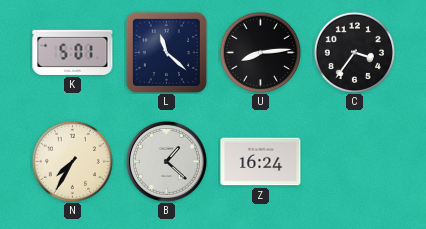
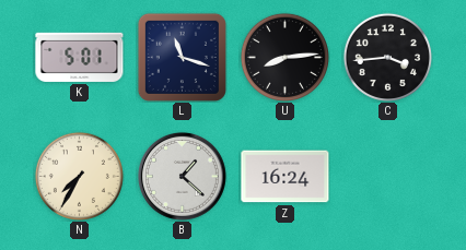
L: 11:22 -> 11:18 (182, 57)
C: 3:36 -> 3:44 (387, 57)
